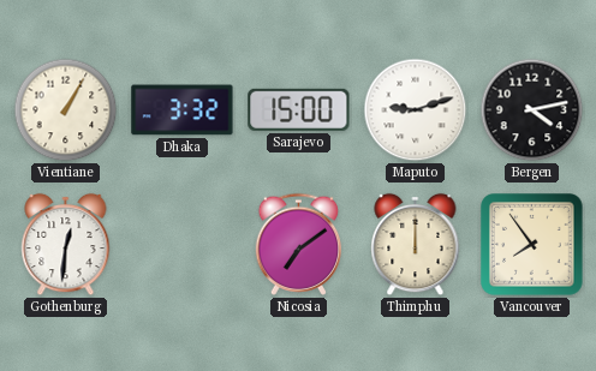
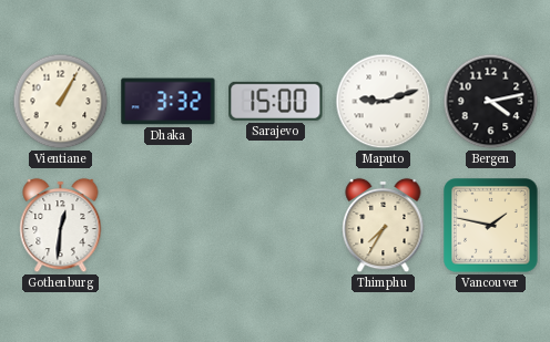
Nicosia: 7:09 -> none (298, 244)
Thimphu: 12:00 -> 7:35 (384, 226)
Vancouver: 7:54 -> 1:47 (491, 226)
